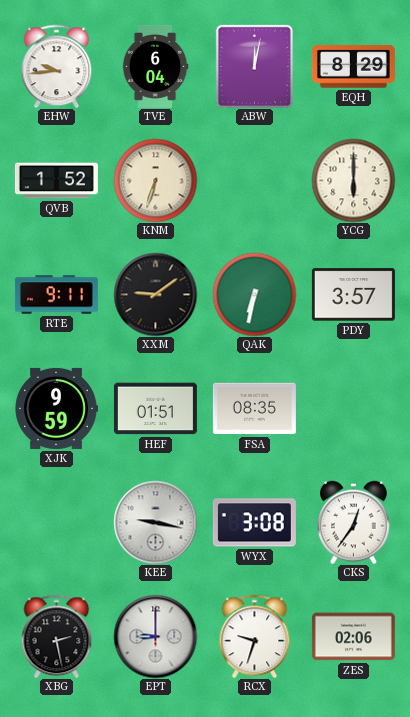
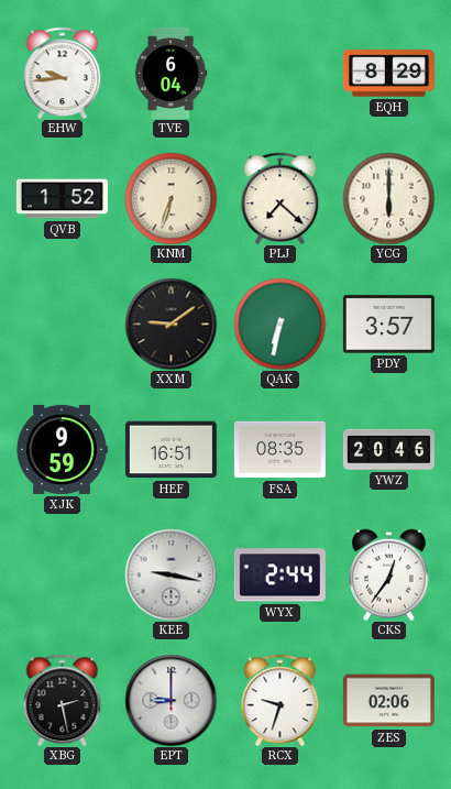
ABW: 12:02 -> none (254, 66)
PLJ: none -> 7:22 (280, 198)
RTE: 9:11 -> none (56, 295)
HEF: 01:51 -> 16:51 (170, 450)
YWZ: none -> 20:46 (388, 449)
WYX: 3:08 -> 2:44 (279, 576)
